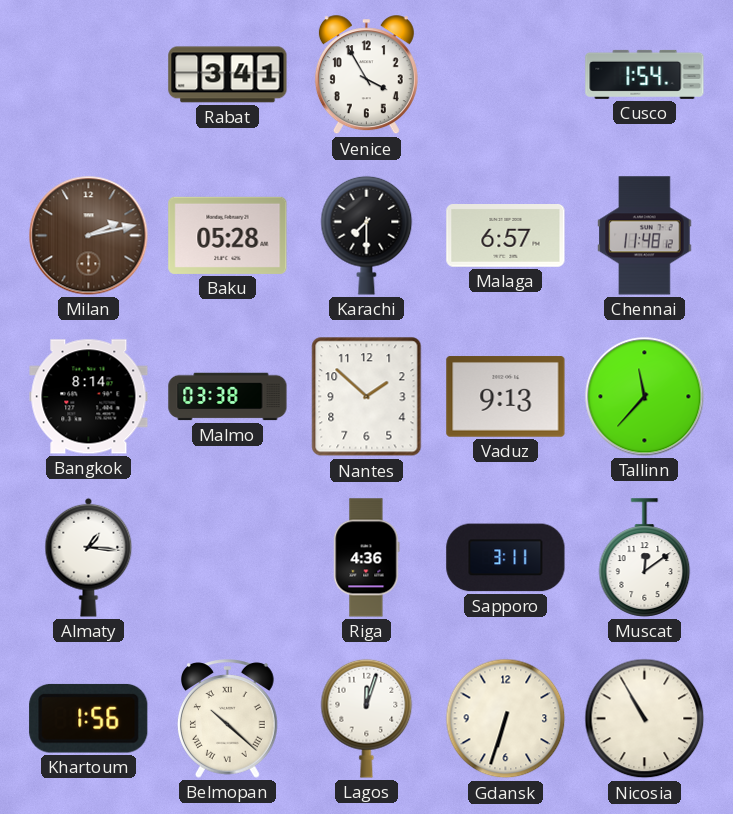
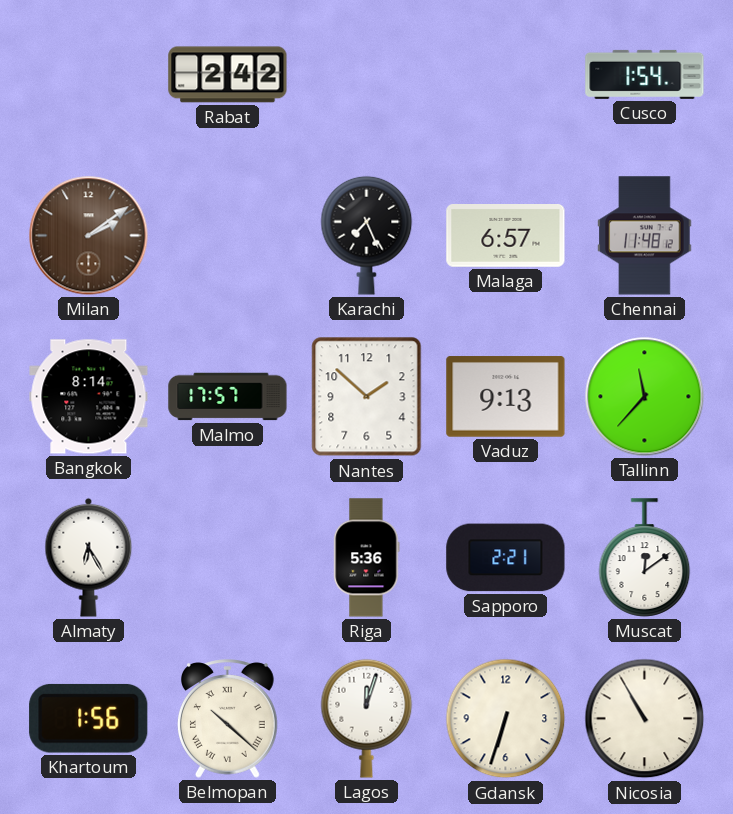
Rabat: 3:41 -> 2:42 (228, 75)
Venice: 3:55 -> none (366, 75)
Milan: 2:13 -> 2:09 (89, 236)
Baku: 05:28 -> none (228, 235)
Karachi: 7:30 -> 7:26 (367, 235)
Malmo: 03:38 -> 17:57 (228, 397)
Almaty: 1:16 -> 6:25 (89, 557)
Riga: 4:36 -> 5:36 (367, 558)
Sapporo: 3:11 -> 2:21 (506, 558)
